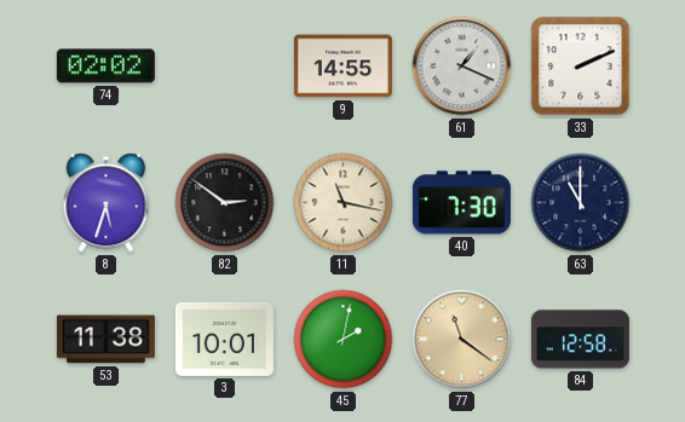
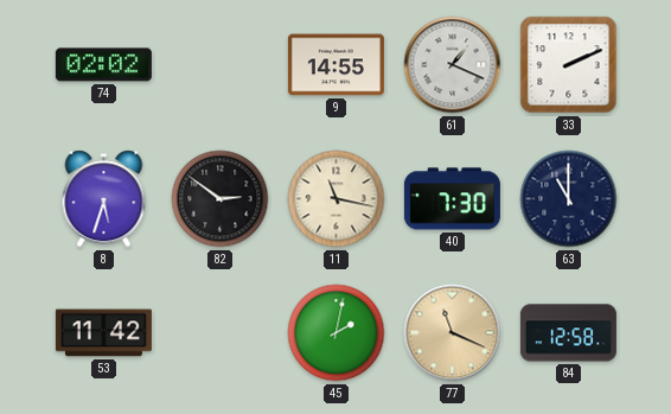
53: 11:38 -> 11:42 (103, 333)
3: 10:01 -> none (224, 339)
77: 11:21 -> 11:19 (453, 333)
